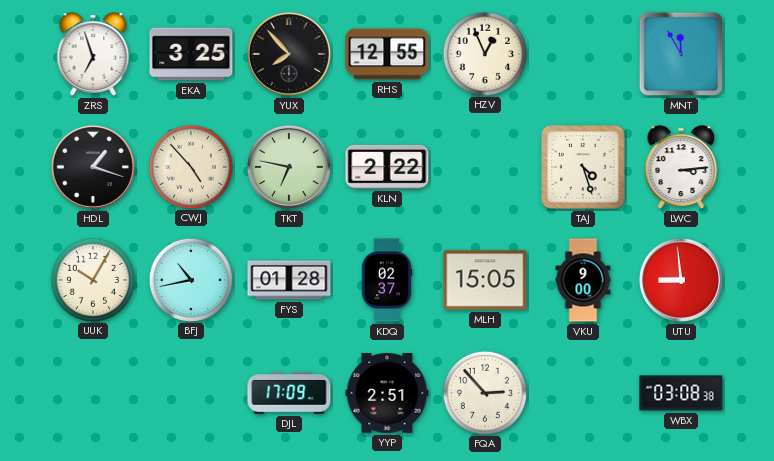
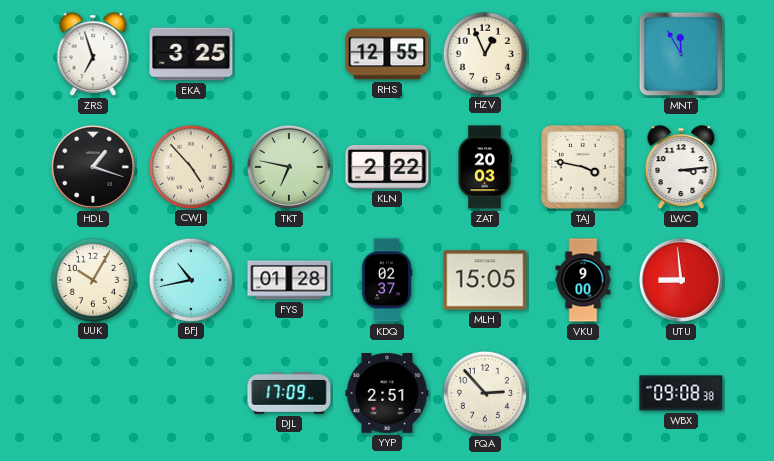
YUX: 7:53 -> none (289, 54)
ZAT: none -> 20:03 (485, 167)
TAJ: 4:27 -> 3:47 (583, 167)
WBX: 03:08 -> 09:08 (681, 393)
